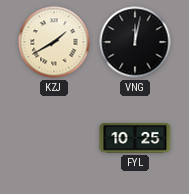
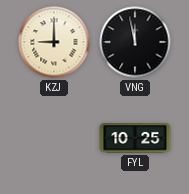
KZJ: 1:40 -> 9:00 (54, 42)
VNG: 12:02 -> 11:58 (135, 42)
